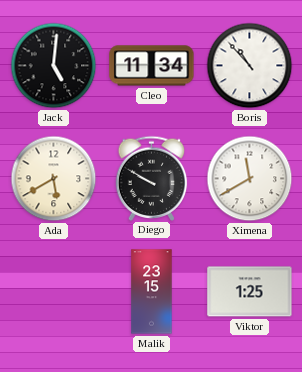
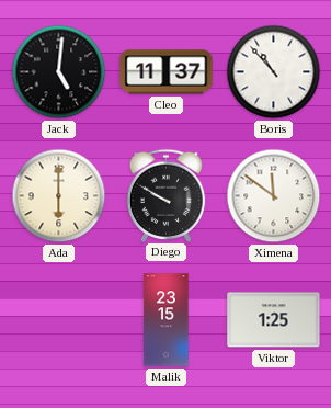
Cleo: 11:34 -> 11:37 (167, 72)
Ada: 5:40 -> 6:00 (59, 196)
Ximena: 11:40 -> 11:51 (274, 196)
